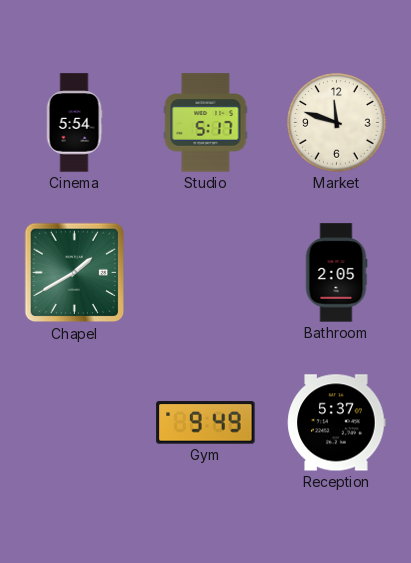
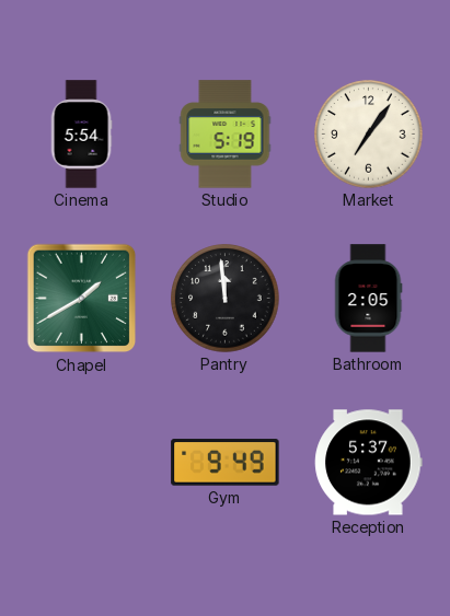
Studio: 5:17 -> 5:19 (226, 135)
Market: 11:48 -> 7:06 (369, 135)
Pantry: none -> 11:59 (226, 299)
